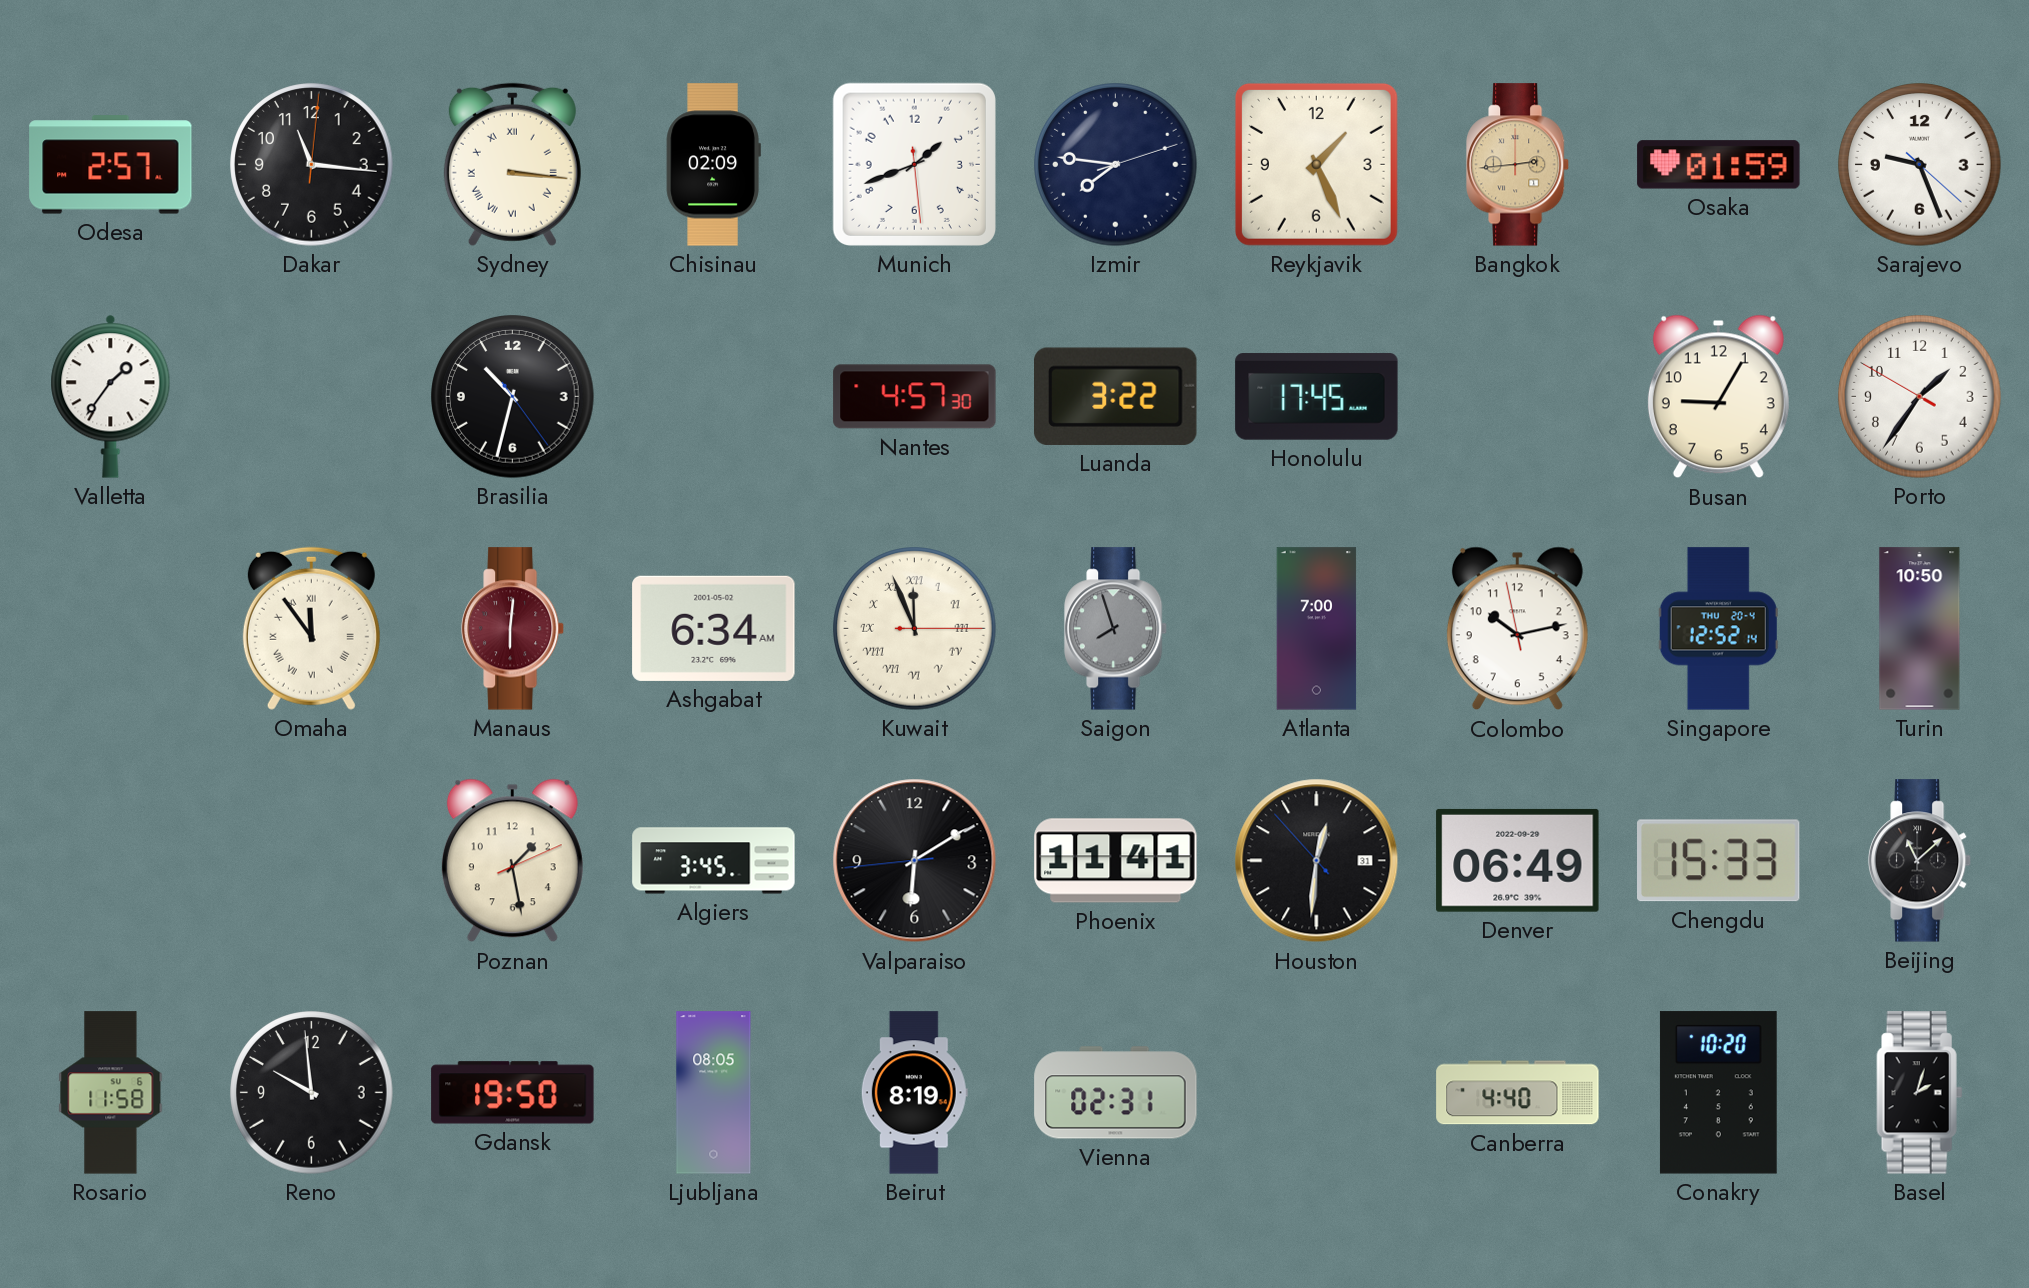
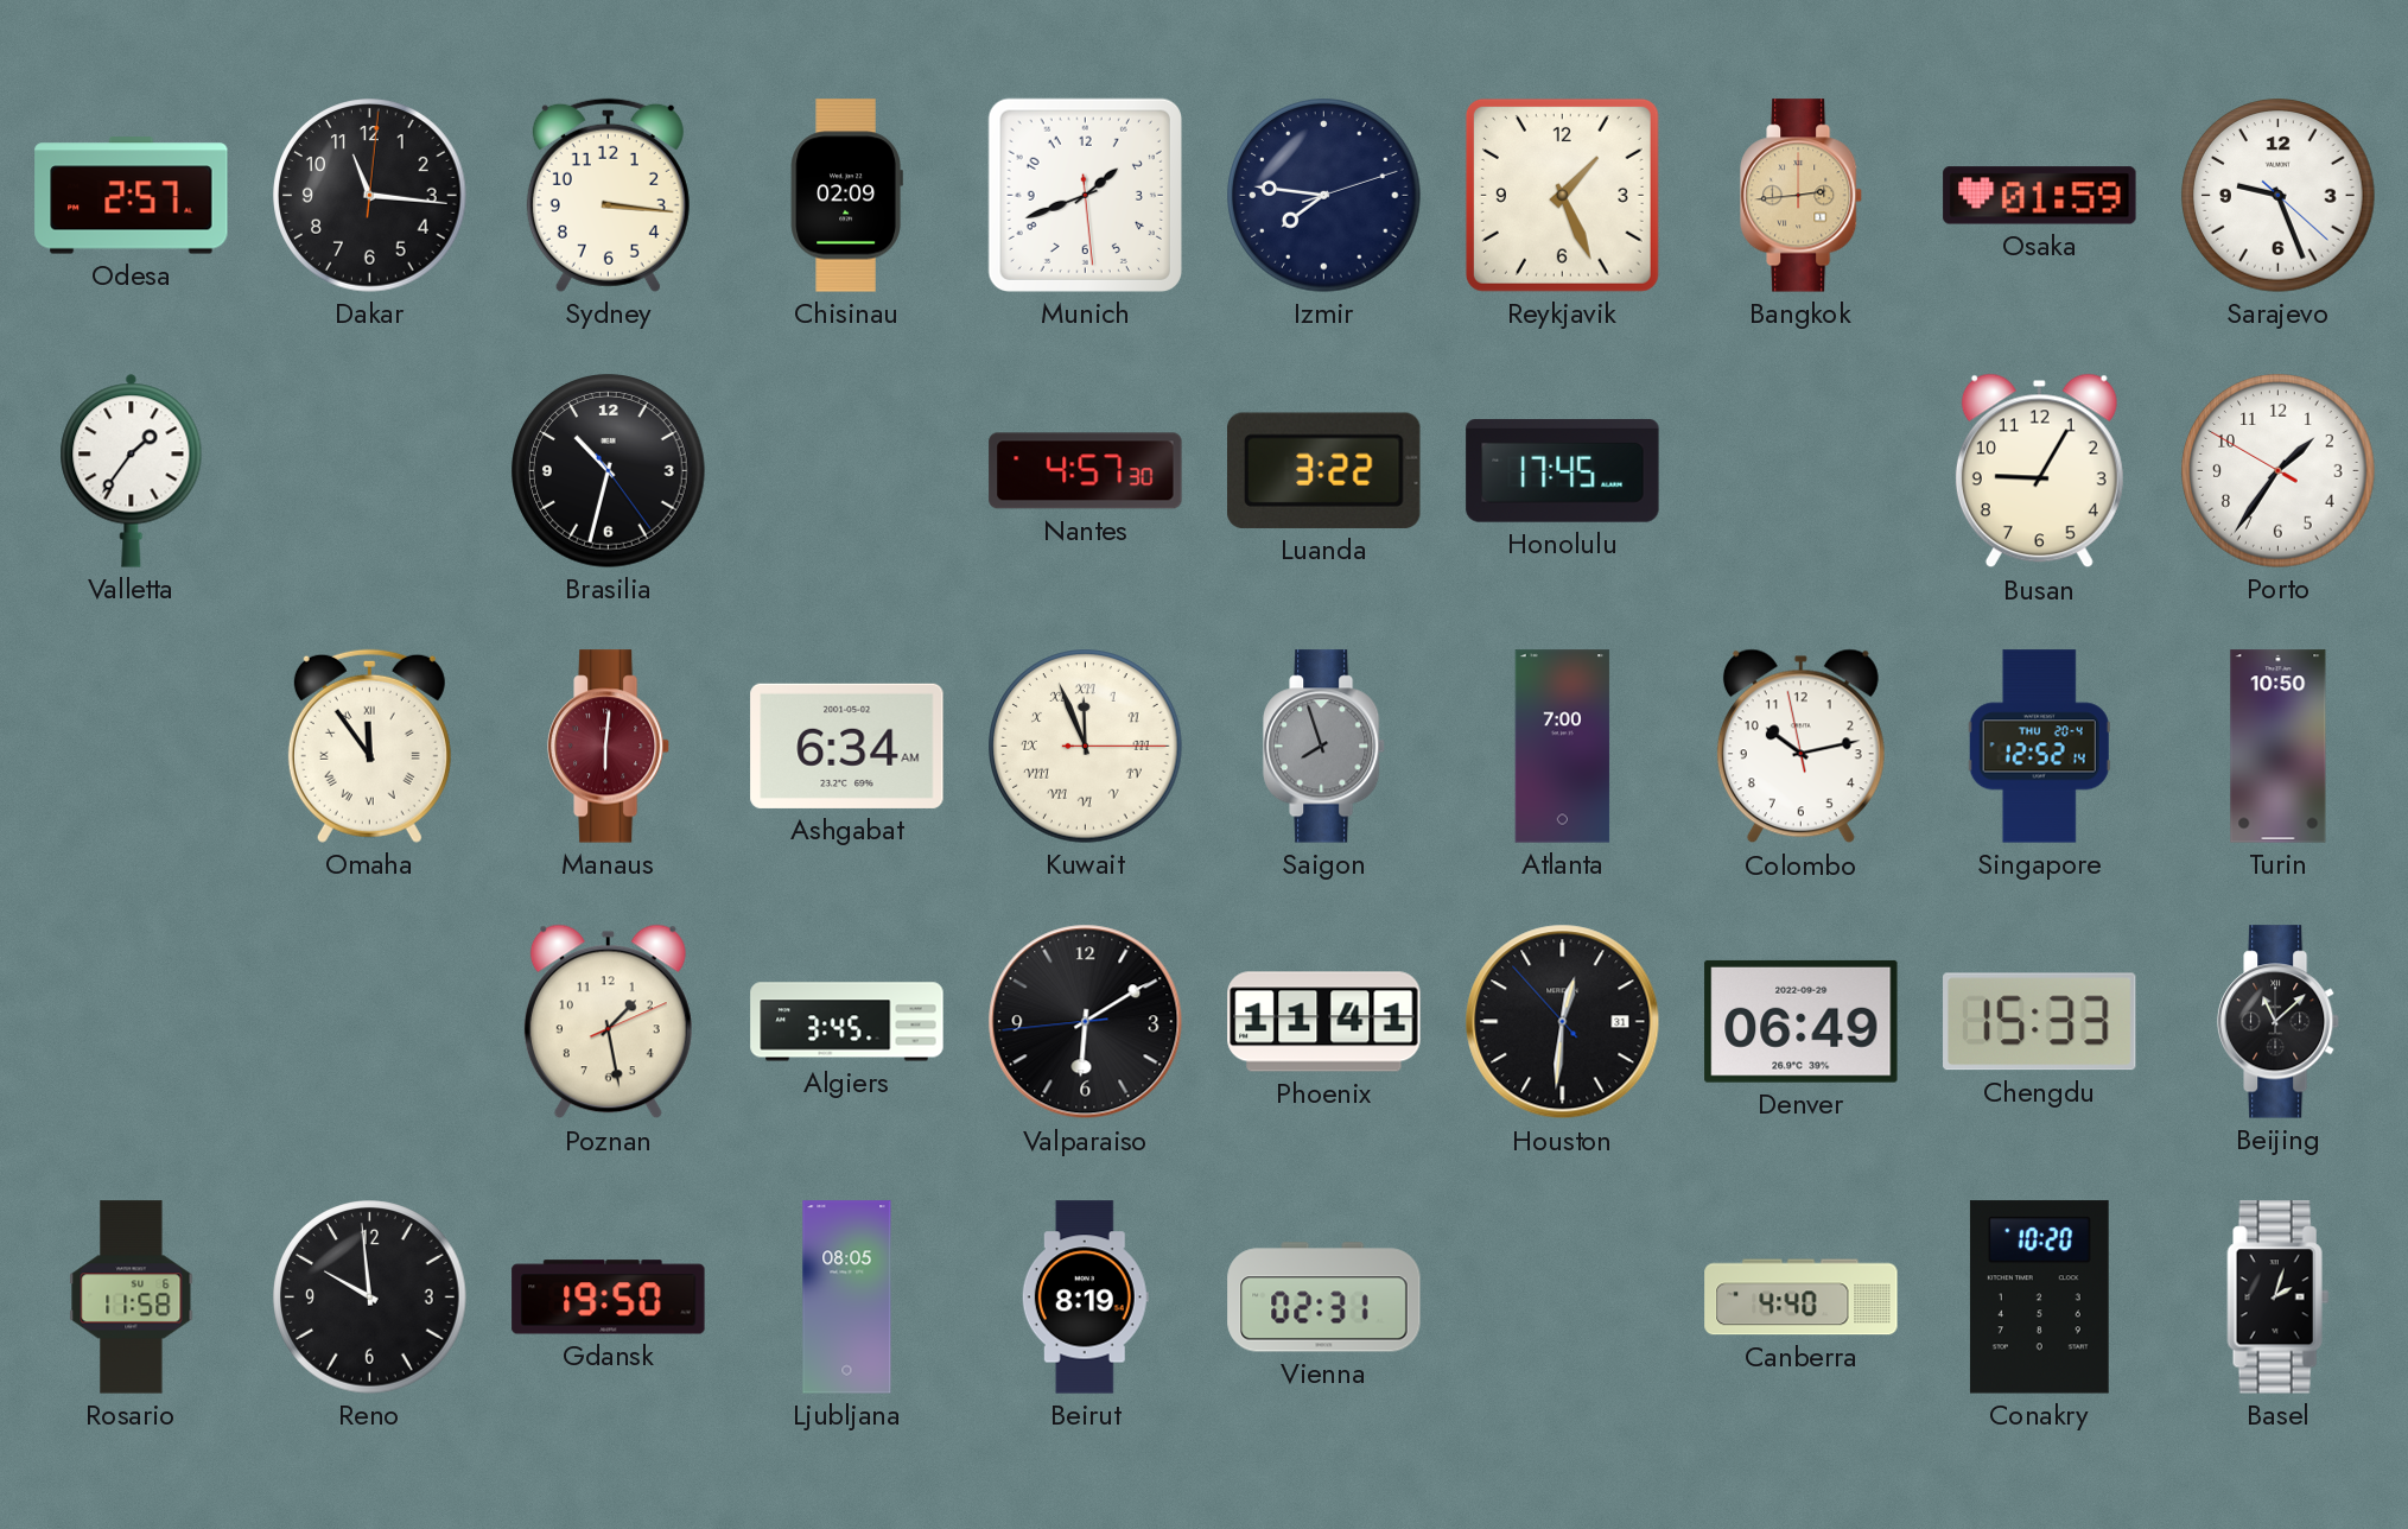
Sydney numerals: Roman -> Arabic (608, 195)
